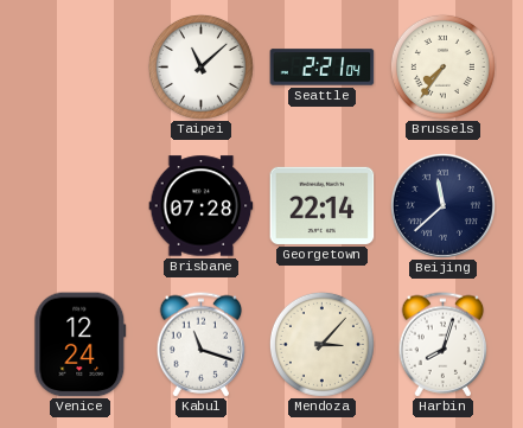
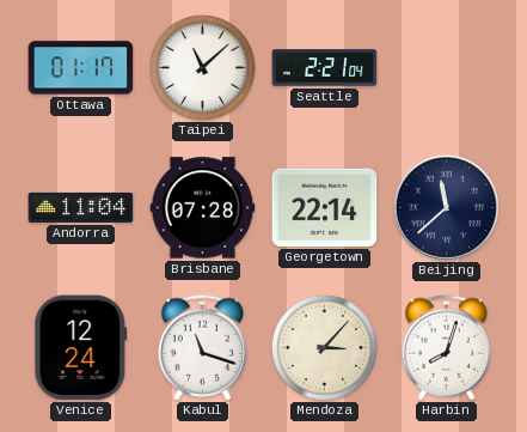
Ottawa: none -> 01:17 (81, 68)
Brussels: 7:36 -> none (442, 66)
Andorra: none -> 11:04 (81, 207)
